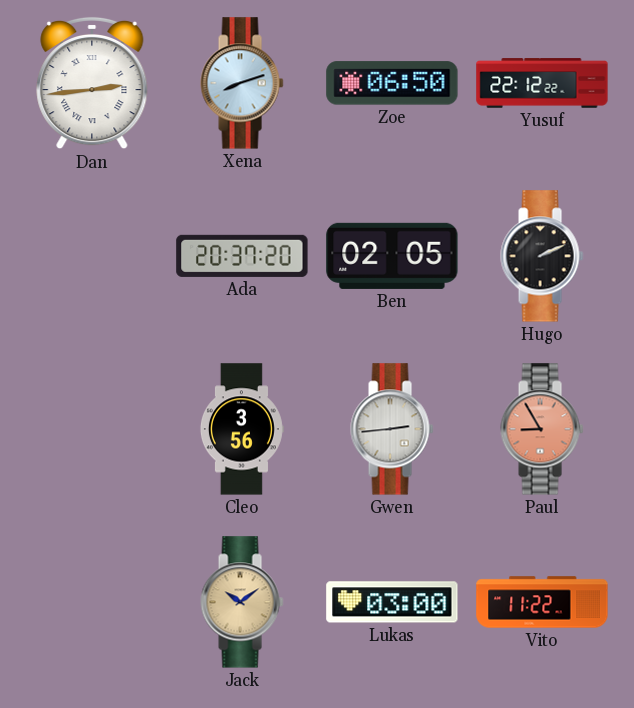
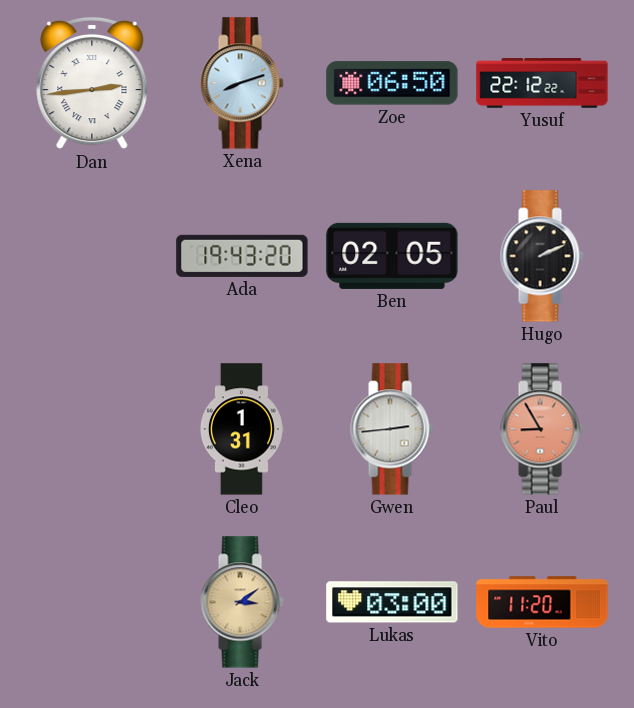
Ada: 20:37 -> 19:43 (242, 256)
Cleo: 3:56 -> 1:31 (241, 429)
Jack: 10:09 -> 3:09 (242, 602)
Vito: 11:22 -> 11:20 (542, 602)
